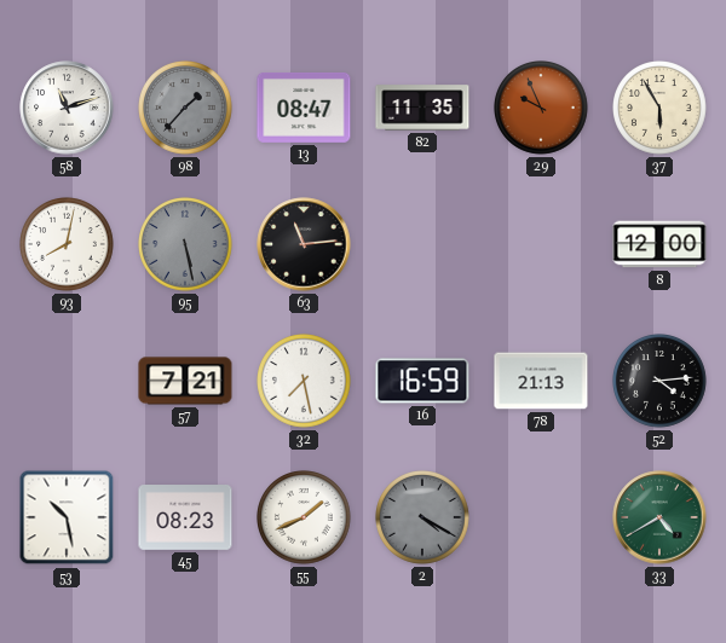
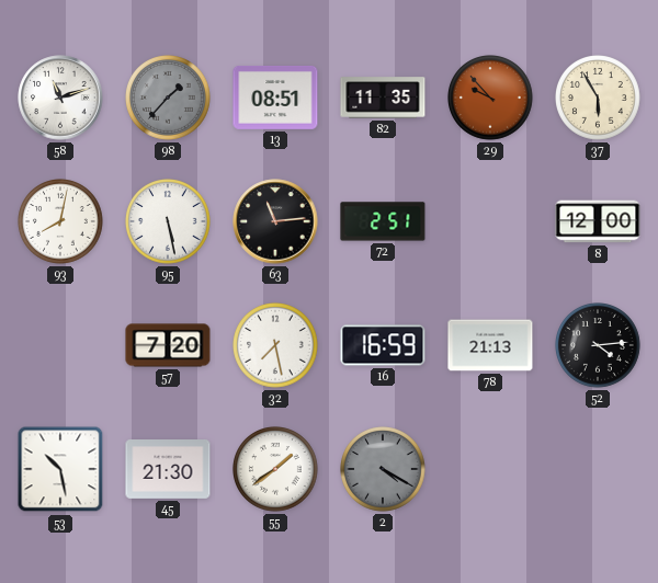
13: 08:47 -> 08:51 (275, 98)
29: 9:56 -> 9:53 (491, 99)
95 dial: grey -> white (169, 222)
72: none -> 2:51 (383, 221)
57: 7:21 -> 7:20 (168, 345)
45: 08:23 -> 21:30 (168, 470)
55: 1:41 -> 1:39 (276, 470)
33: 4:40 -> none (659, 517)
